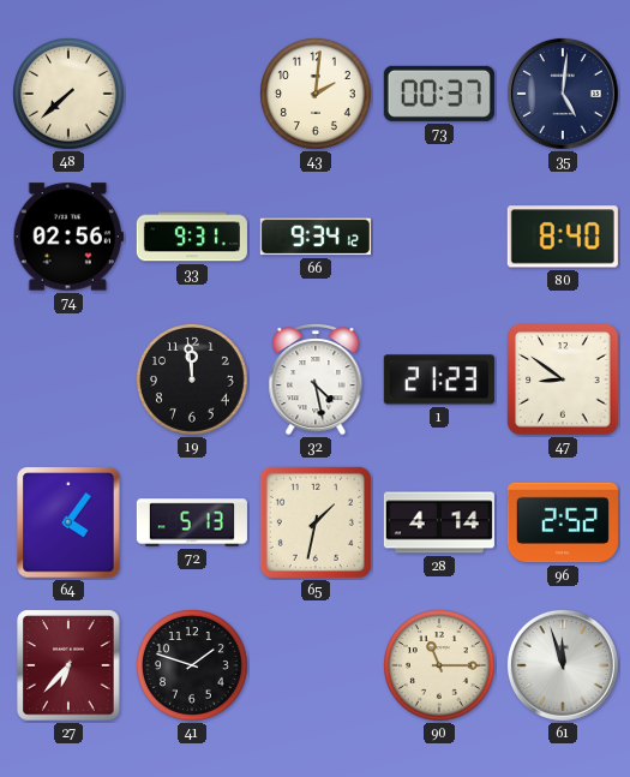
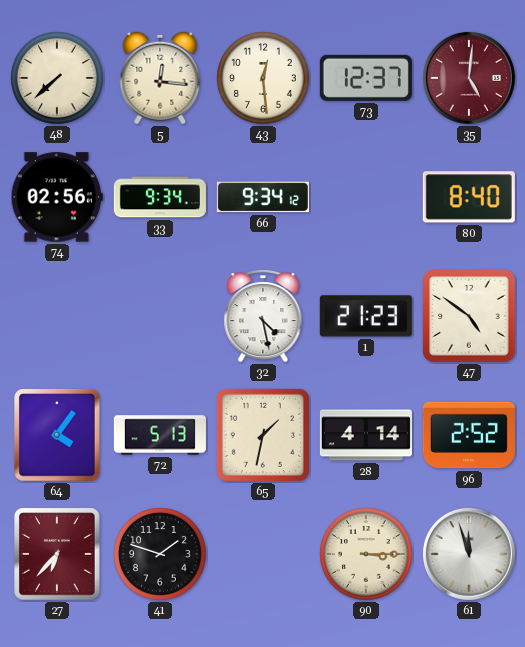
5: none -> 12:16 (160, 78)
43: 2:01 -> 12:29 (264, 79)
73: 00:37 -> 12:37 (366, 78)
35 dial: navy -> burgundy (469, 78)
33: 9:31 -> 9:34 (160, 197)
19: 11:59 -> none (193, 381)
47: 8:51 -> 4:51 (469, 316)
90: 11:15 -> 3:15 (367, 555)
